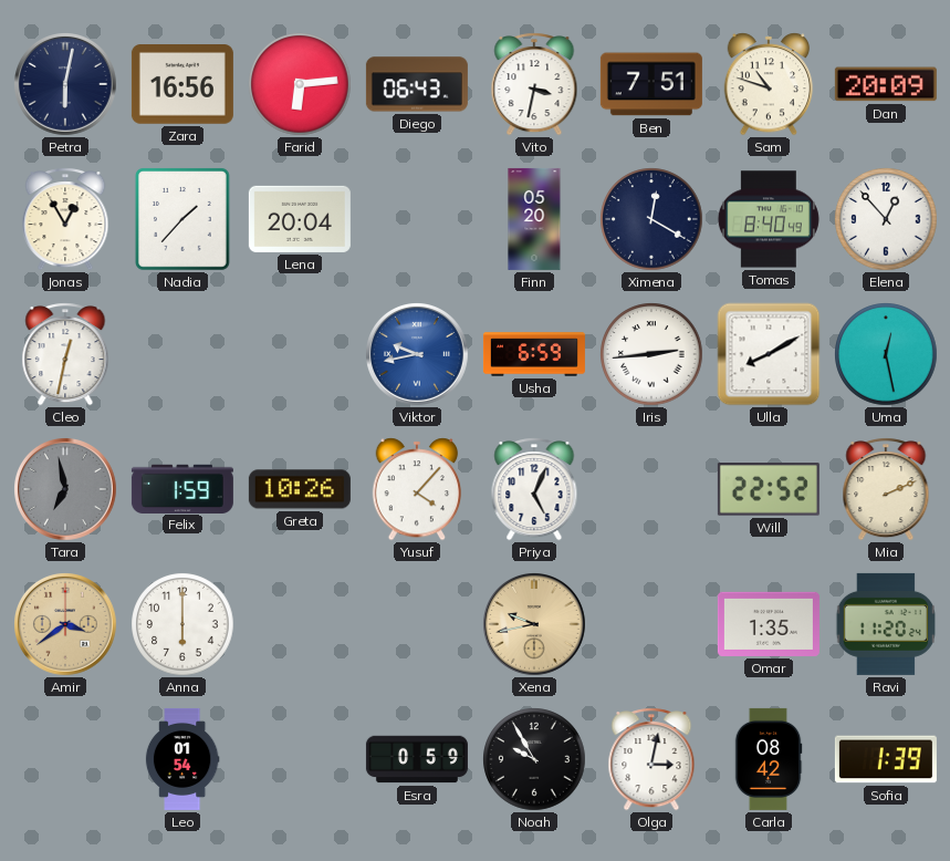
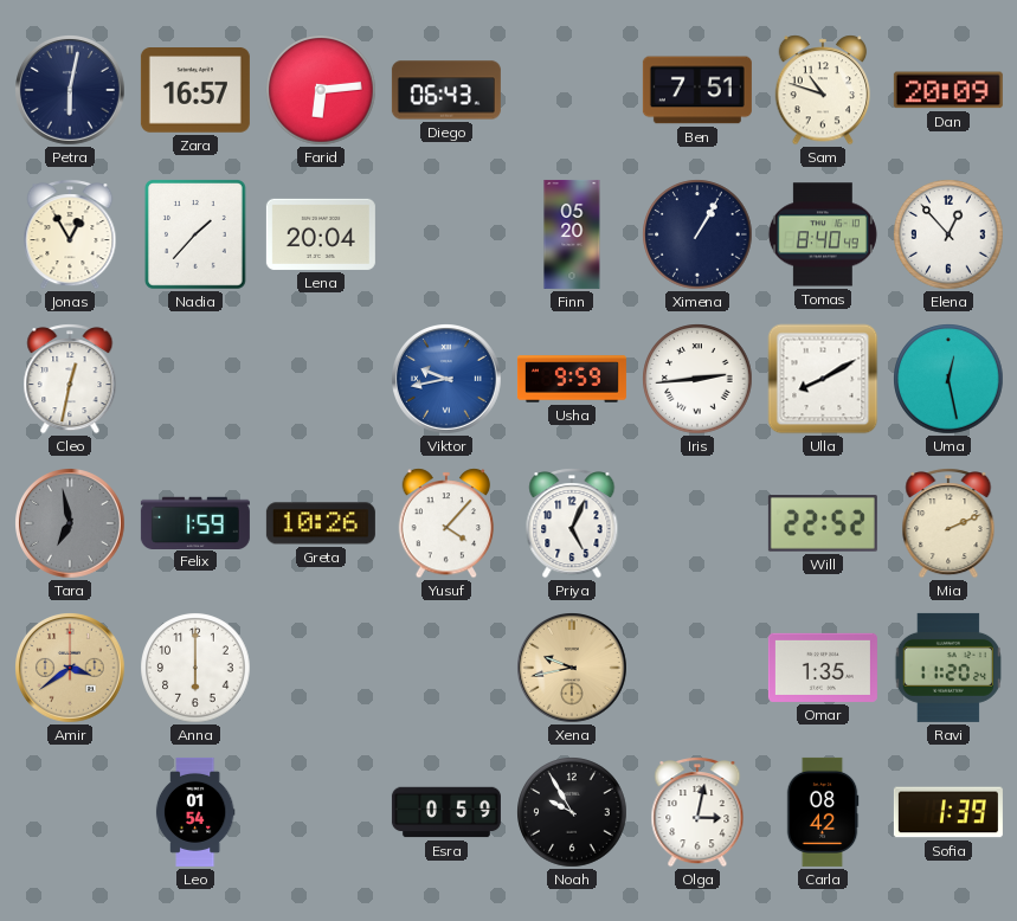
Zara: 16:56 -> 16:57 (195, 91)
Vito: 3:32 -> none (534, 84)
Ximena: 12:20 -> 1:05 (697, 234)
Usha: 6:59 -> 9:59 (572, 379)
